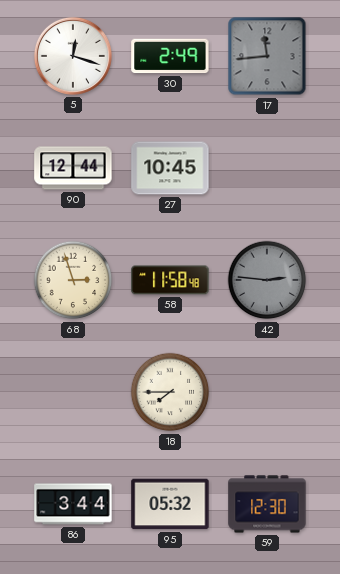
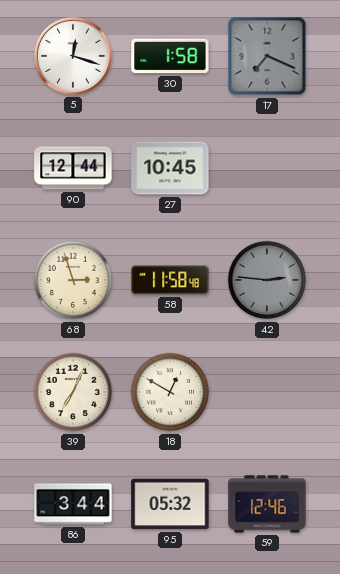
30: 2:49 -> 1:58 (170, 56)
17: 11:44 -> 7:19 (267, 56)
39: none -> 7:04 (73, 392)
18: 7:45 -> 12:50 (170, 392)
59: 12:30 -> 12:46 (267, 504)
